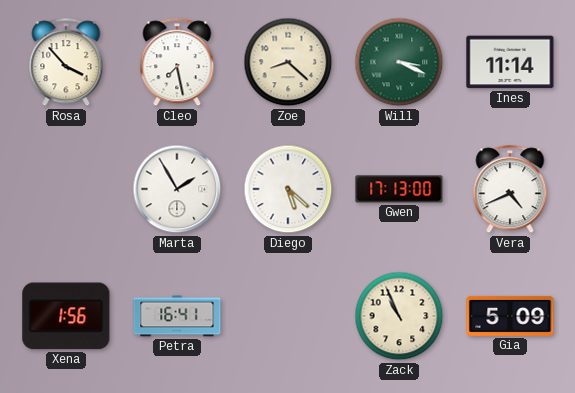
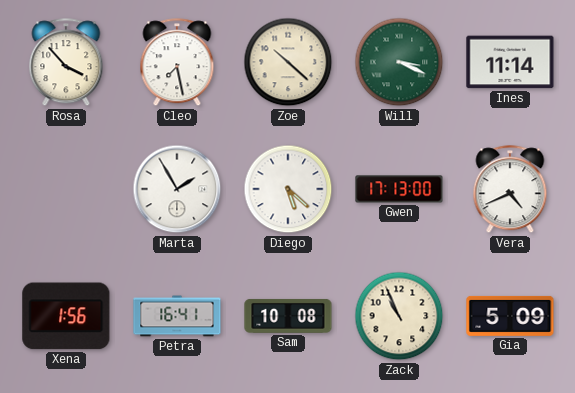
Zoe: 8:22 -> 10:22 (288, 62)
Sam: none -> 10:08 (288, 316)
